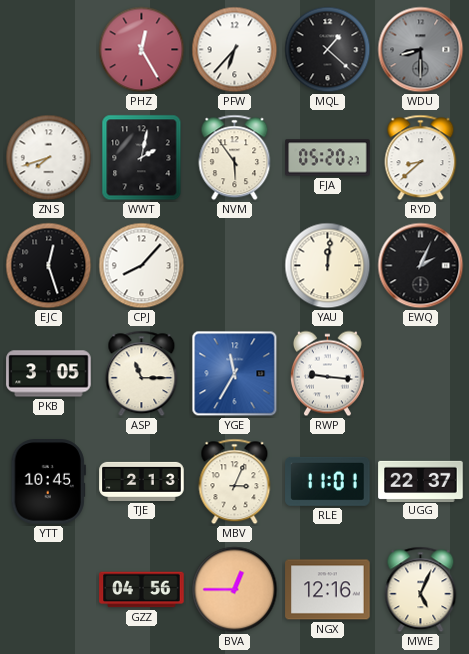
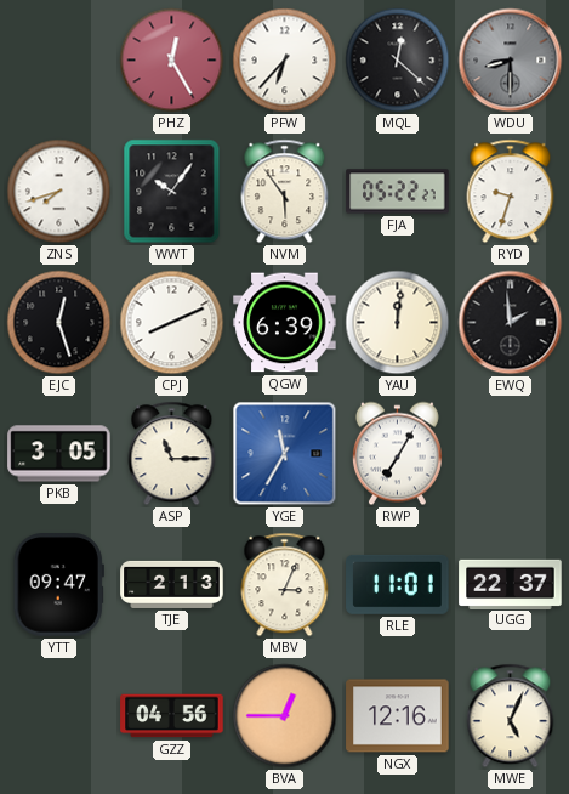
MQL: 1:22 -> 12:22 (398, 61)
WWT: 2:02 -> 10:06 (172, 192)
FJA: 05:20 -> 05:22 (398, 192)
RYD: 8:38 -> 9:33 (511, 192)
CPJ: 8:07 -> 8:11 (172, 323)
QGW: none -> 6:39 (285, 323)
EWQ: 2:04 -> 1:59 (511, 323)
RWP: 9:16 -> 7:05 (397, 454)
YTT: 10:45 -> 09:47 (58, 585)
